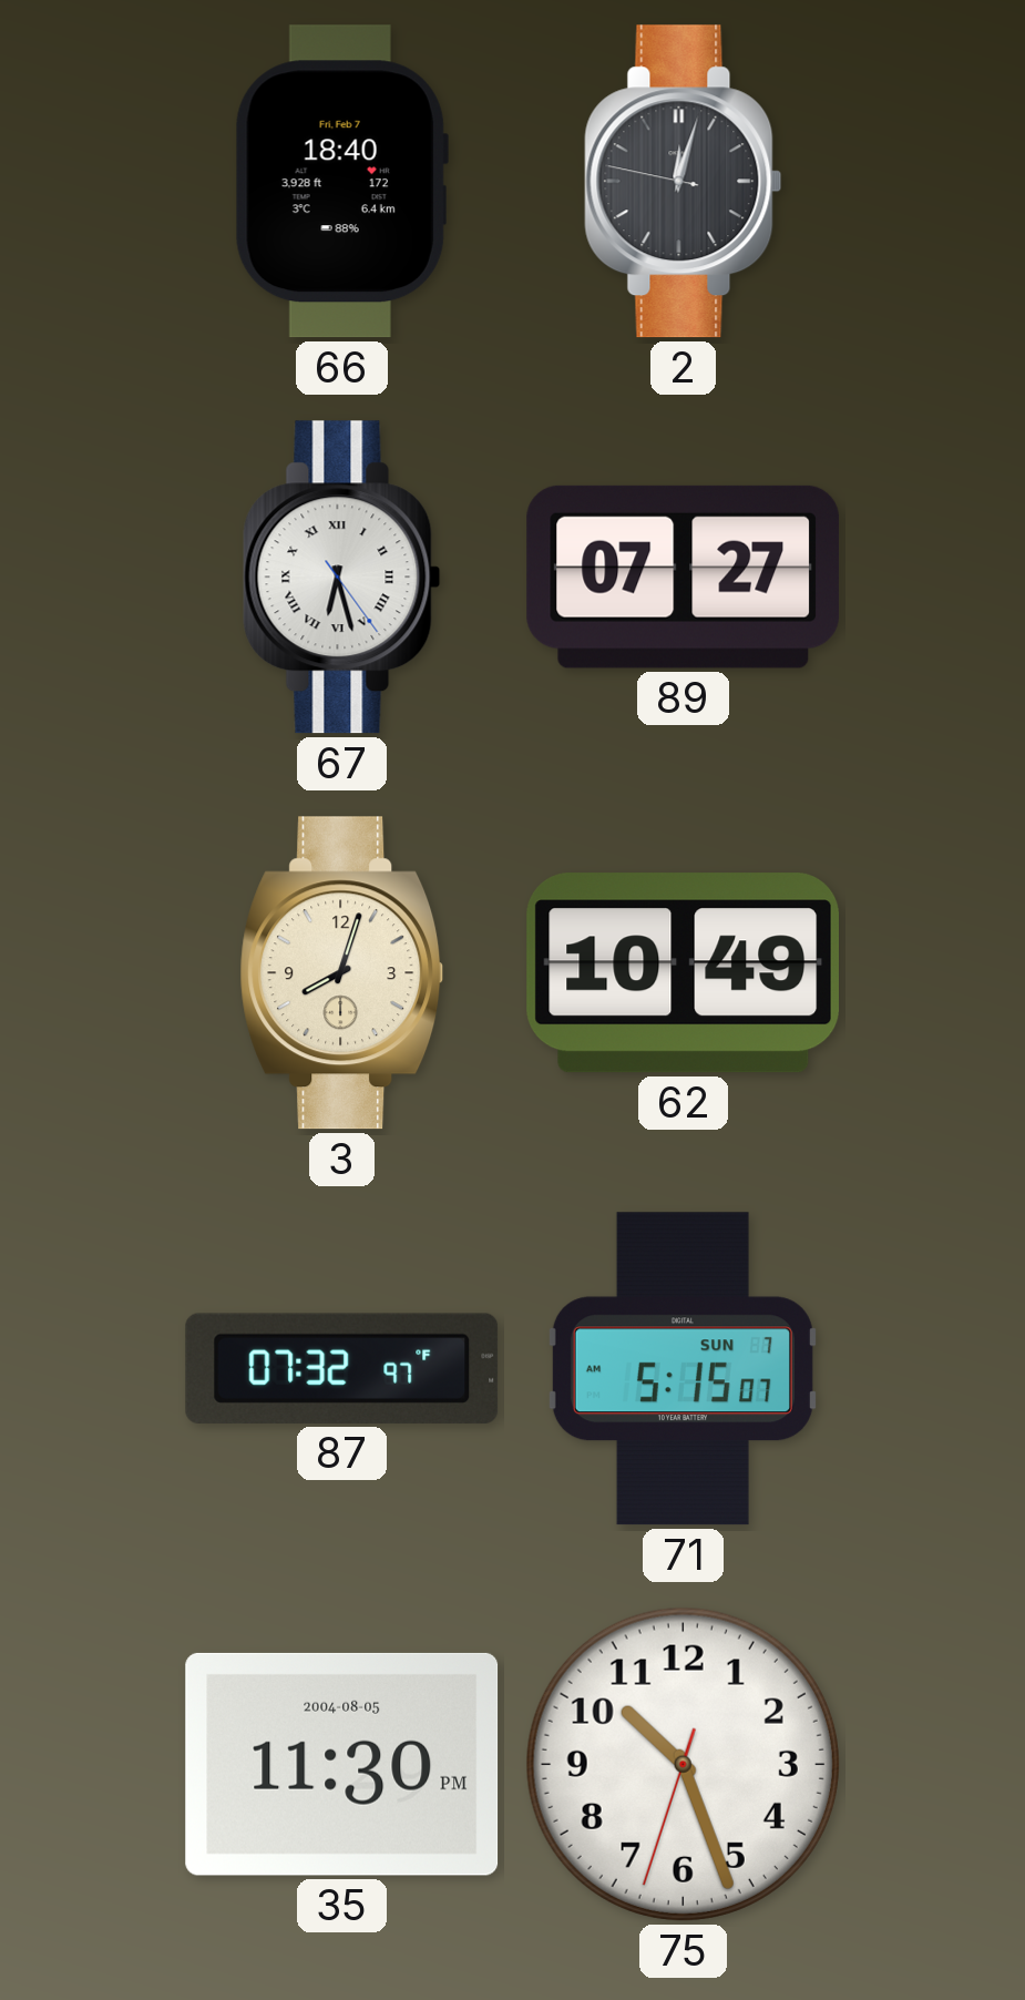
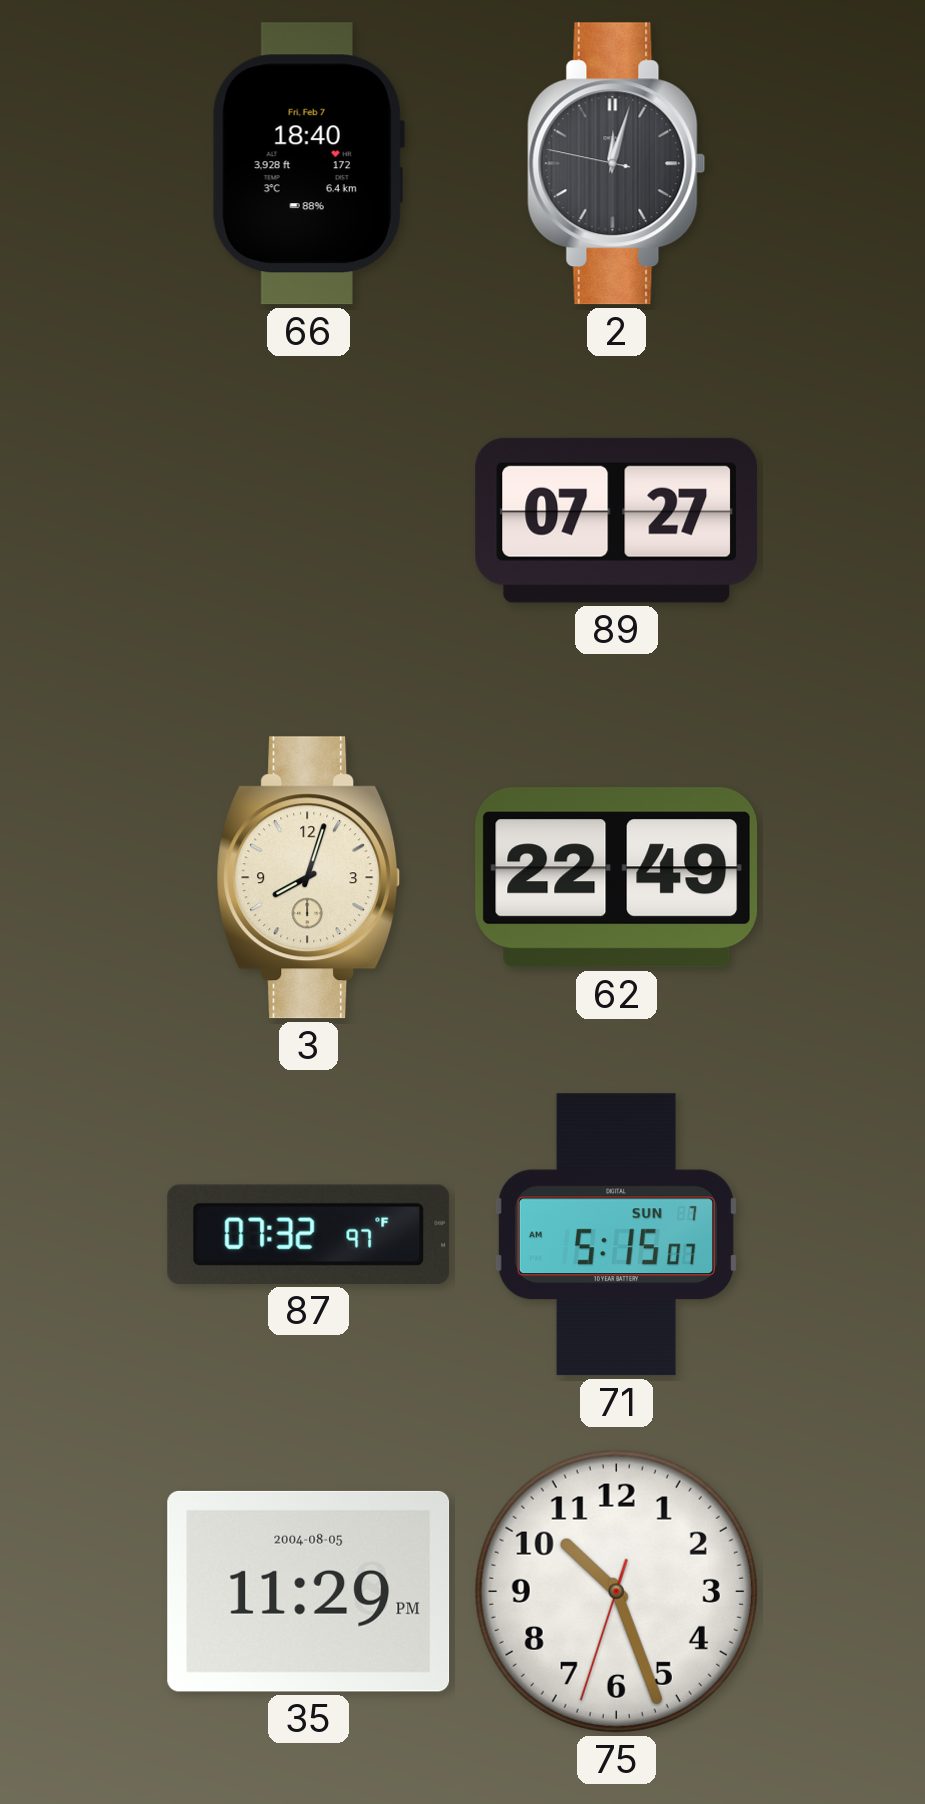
67: 6:27 -> none (342, 578)
62: 10:49 -> 22:49 (616, 878)
35: 11:30 -> 11:29 (309, 1591)
